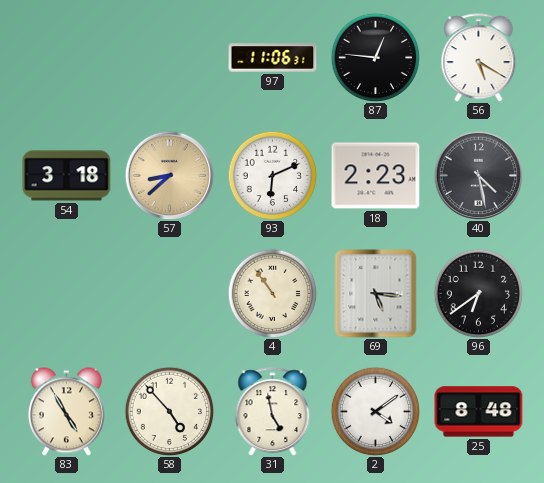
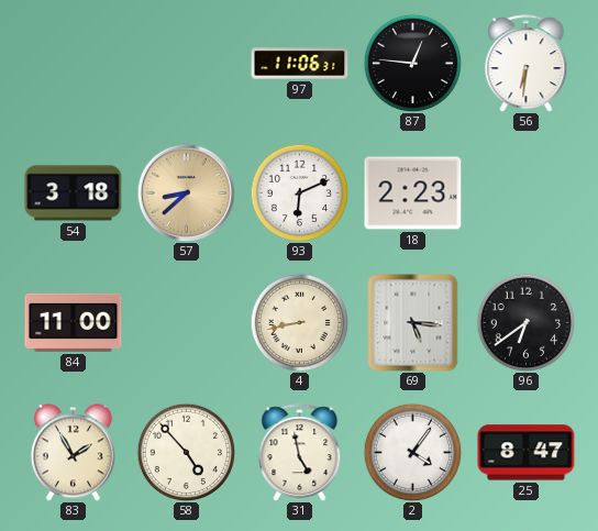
56: 5:20 -> 6:31 (527, 64)
40: 4:28 -> none (478, 175)
84: none -> 11:00 (74, 322)
4: 10:54 -> 8:43 (299, 322)
83: 4:55 -> 1:55 (73, 453)
2: 4:09 -> 4:06 (412, 452)
25: 8:48 -> 8:47 (527, 453)
